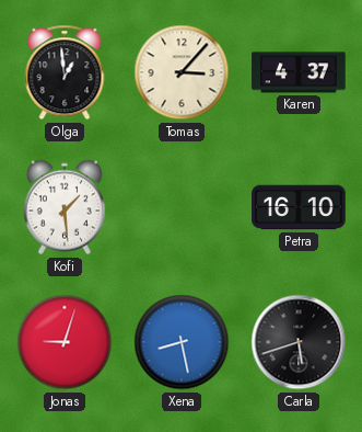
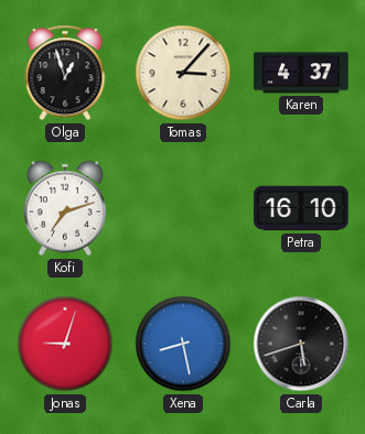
Olga: 12:59 -> 12:57 (65, 73)
Kofi: 1:29 -> 7:12 (65, 208)
